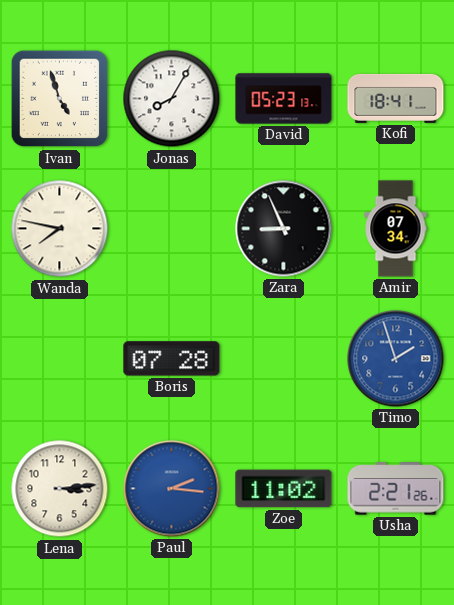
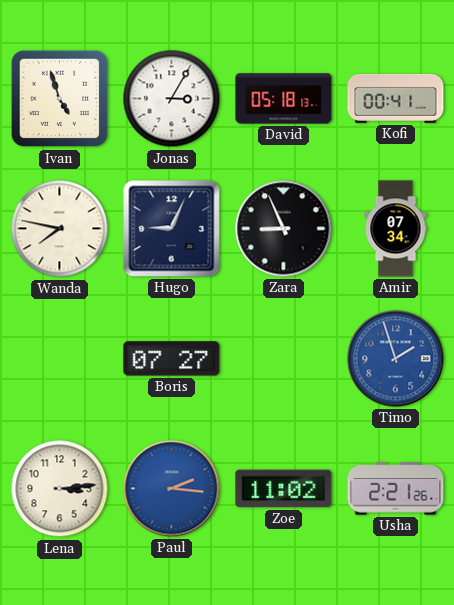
Jonas: 8:05 -> 3:05 (172, 99)
David: 05:23 -> 05:18 (284, 99)
Kofi: 18:41 -> 00:41 (396, 98)
Hugo: none -> 9:04 (172, 229)
Boris: 07:28 -> 07:27 (172, 359)
